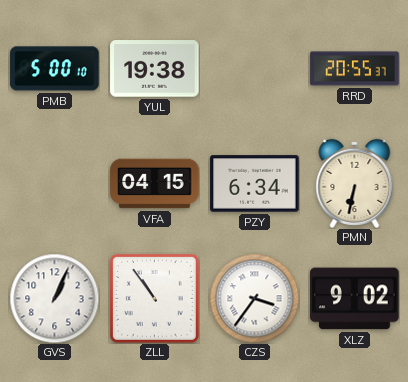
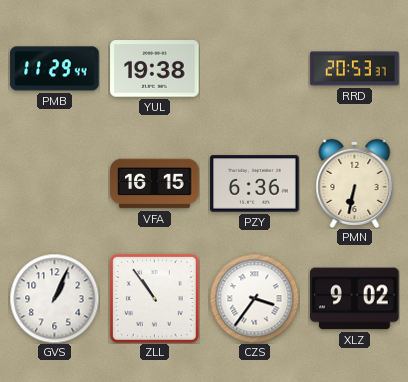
PMB: 5:00 -> 11:29 (55, 69)
RRD: 20:55 -> 20:53 (355, 69)
VFA: 04:15 -> 16:15 (155, 184)
PZY: 6:34 -> 6:36 (255, 184)
